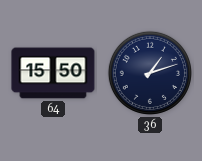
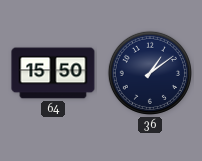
36: 1:12 -> 1:09 (150, 73)
